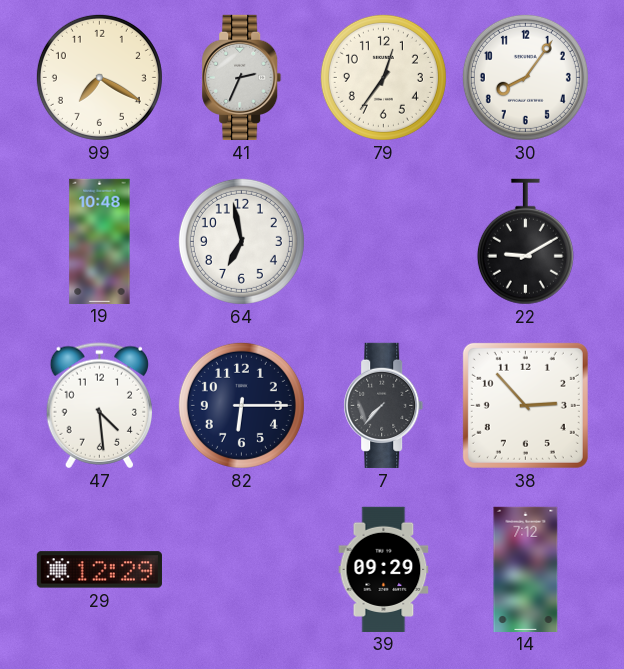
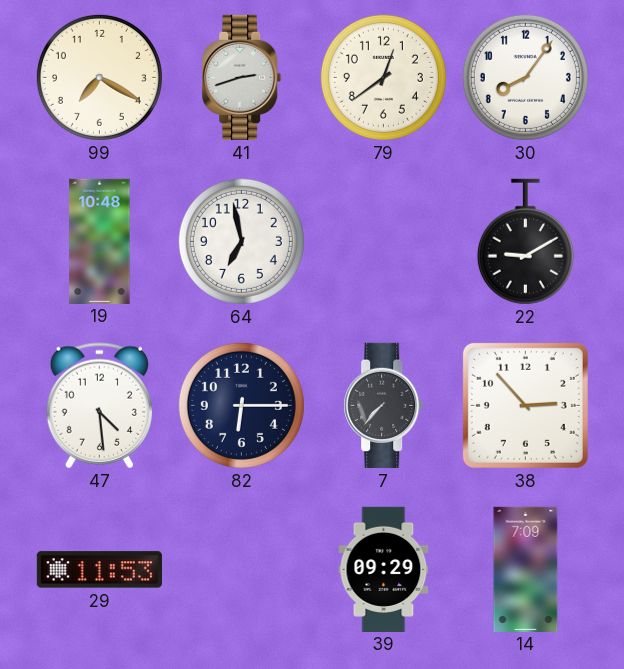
41: 2:34 -> 2:42 (242, 77)
79: 12:36 -> 12:39 (383, 77)
29: 12:29 -> 11:53 (99, 570)
14: 7:12 -> 7:09 (526, 569)
